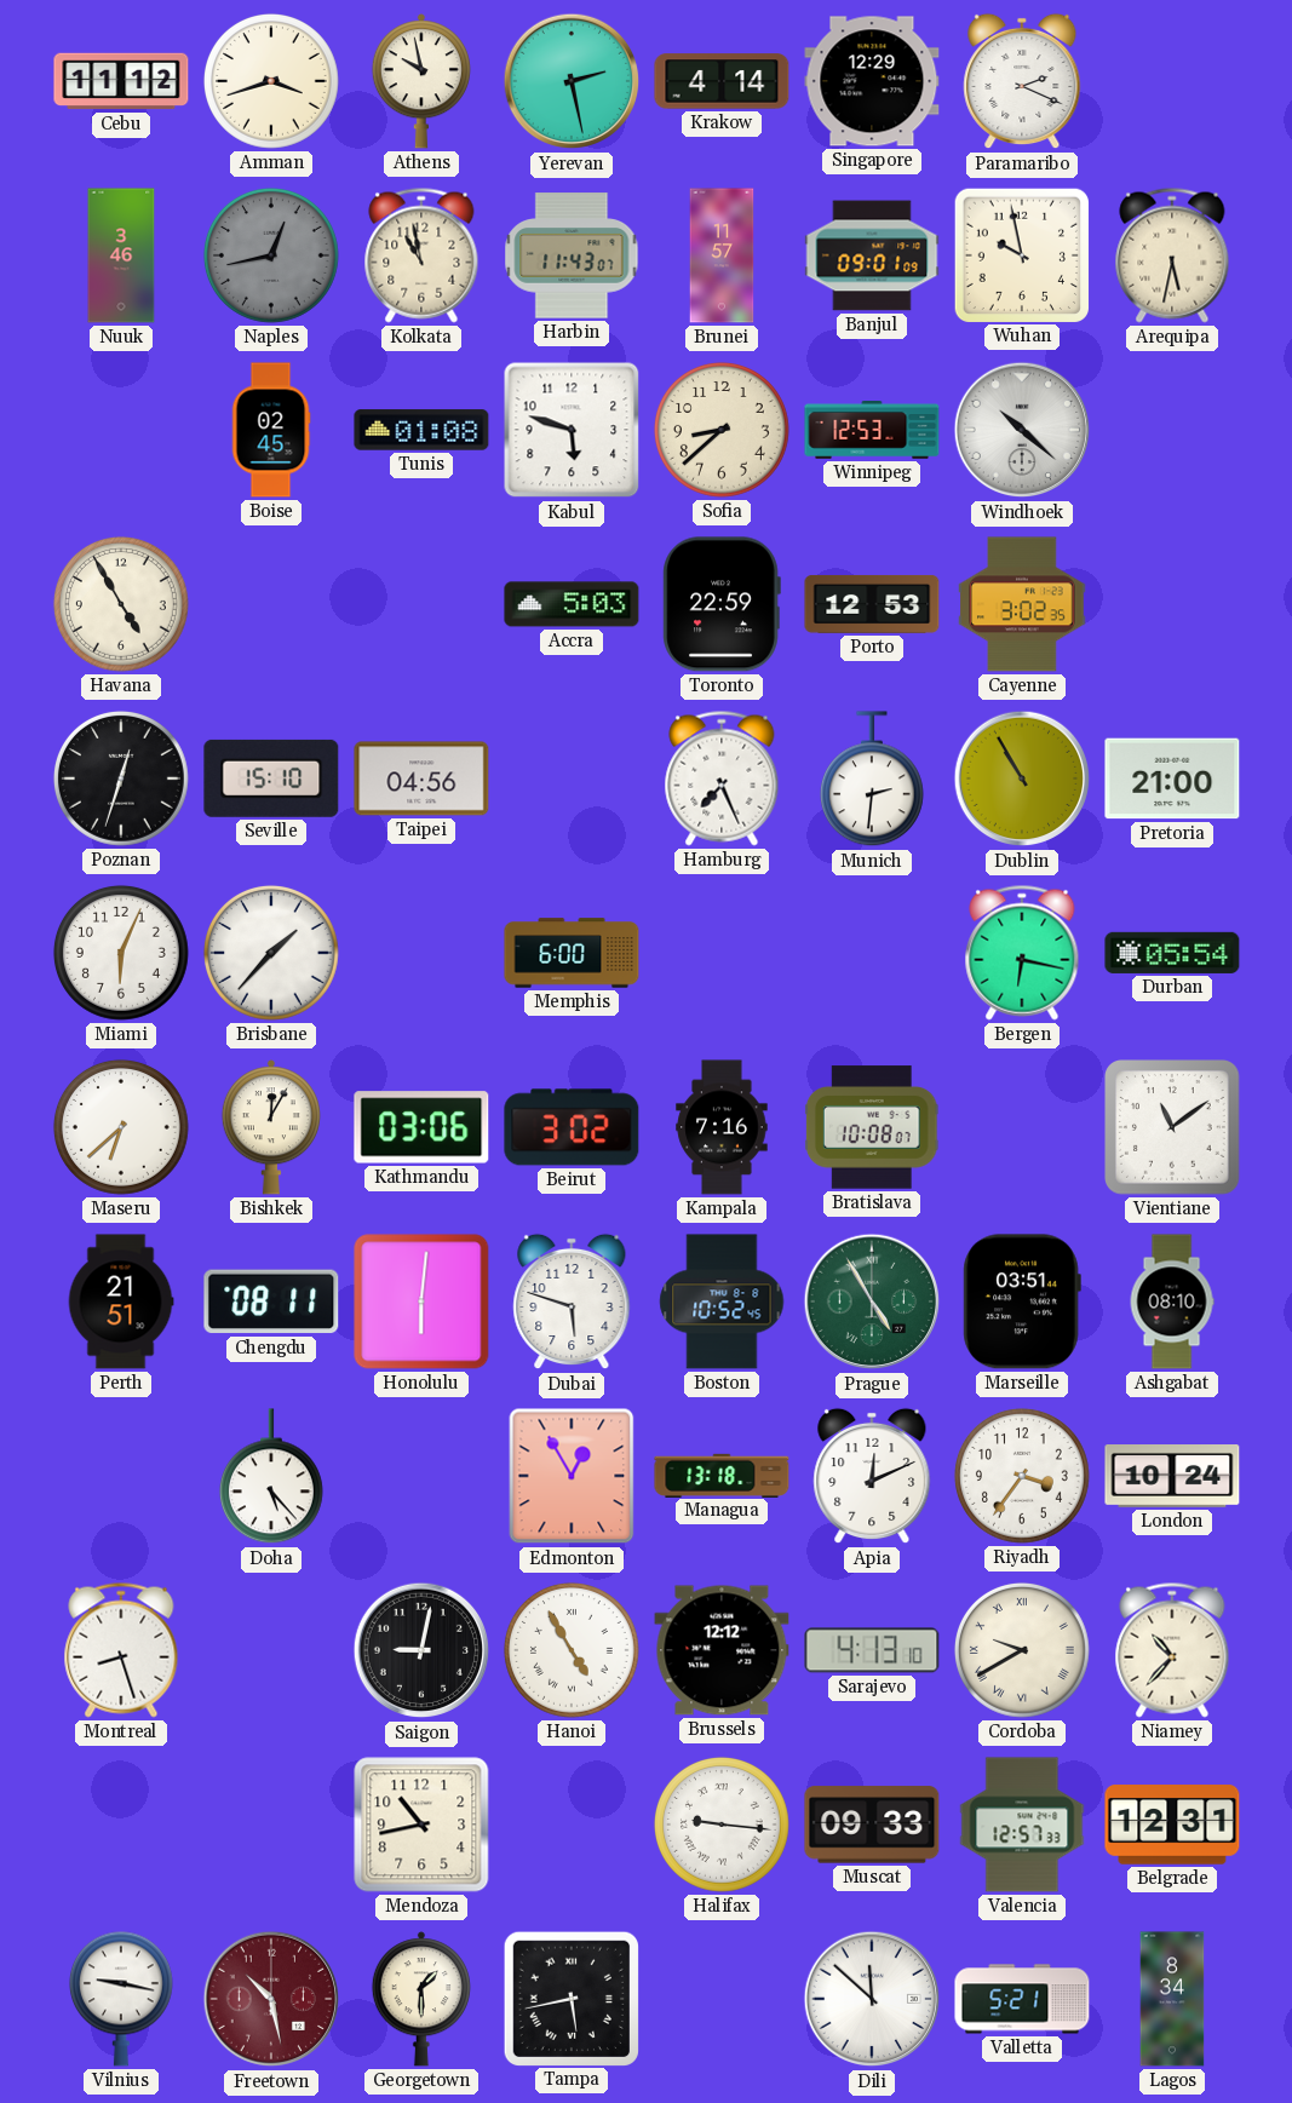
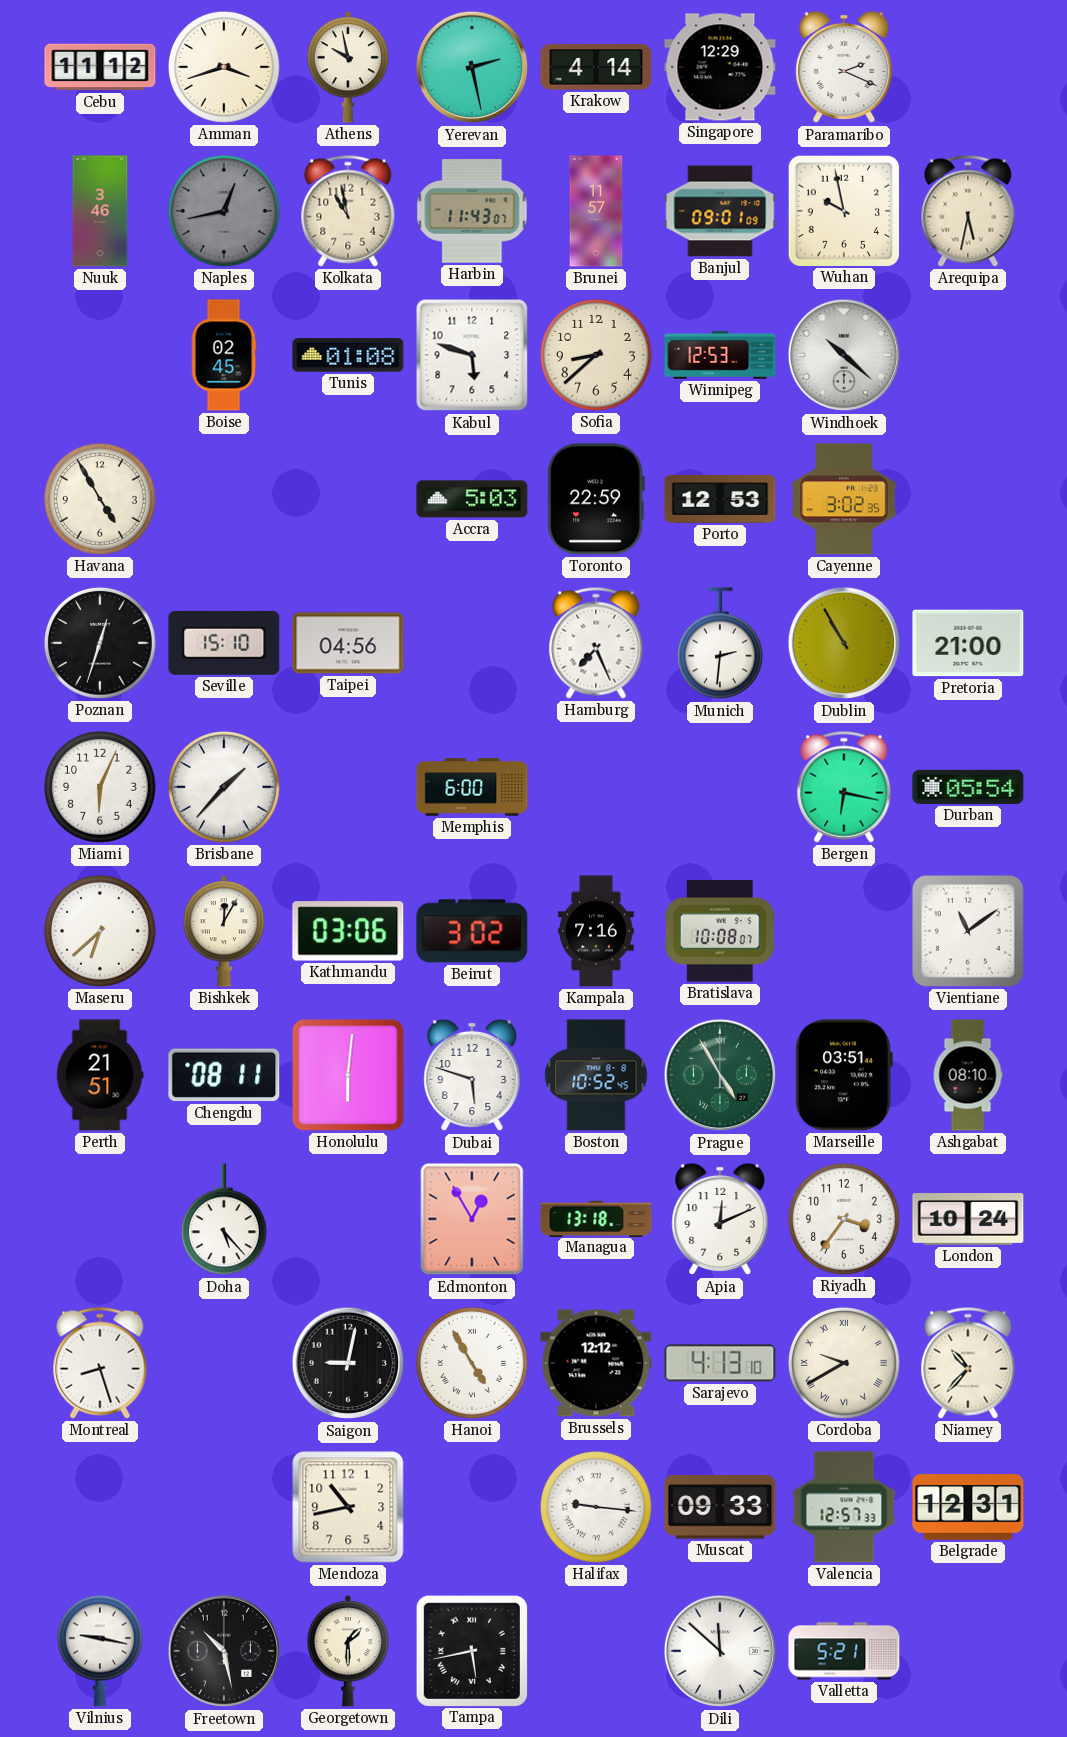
Freetown dial: burgundy -> black (224, 1651)
Lagos: 8:34 -> none (1172, 1999)
